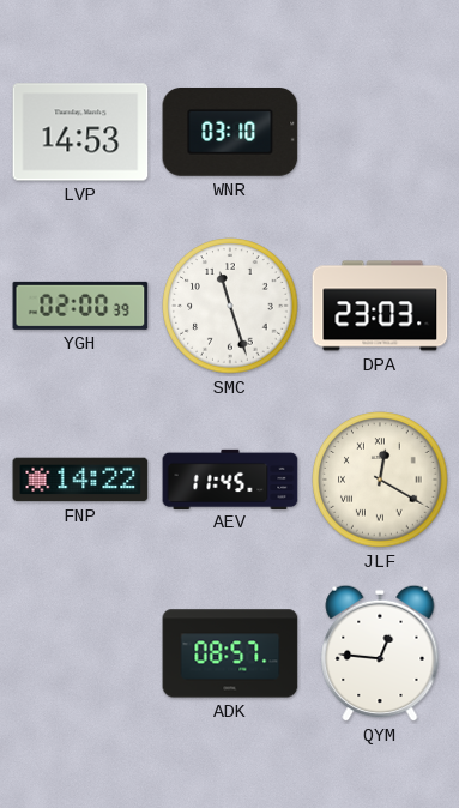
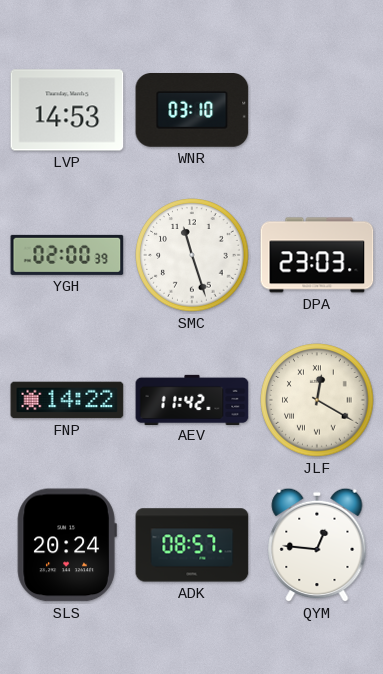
AEV: 11:45 -> 11:42 (192, 399)
SLS: none -> 20:24 (67, 545)
